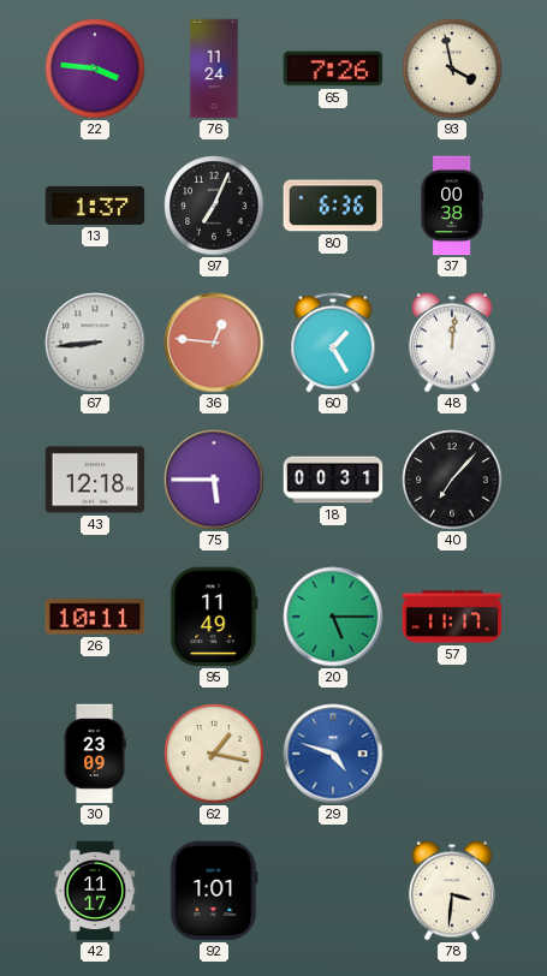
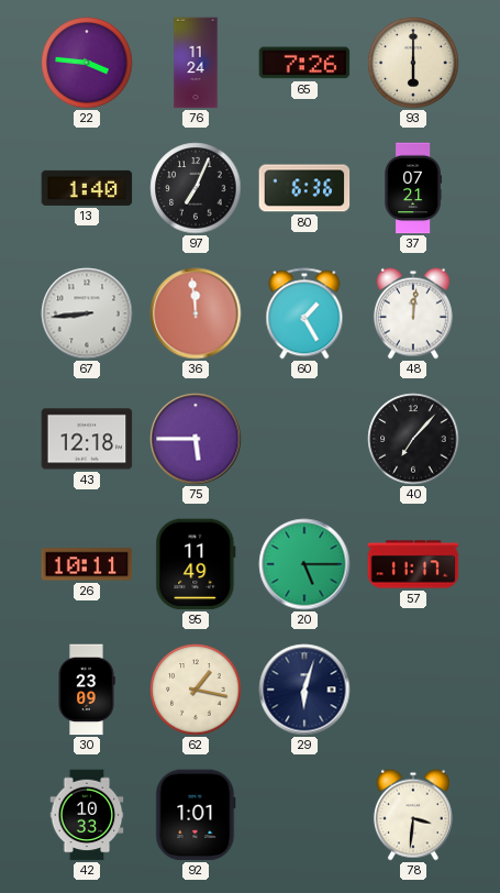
93: 3:58 -> 6:00 (413, 63)
13: 1:37 -> 1:40 (87, 188)
37: 00:38 -> 07:21 (413, 188)
36: 12:46 -> 11:59 (196, 313)
18: 00:31 -> none (333, 480)
29: 4:48 -> 6:03 (304, 690)
29 dial: blue -> navy (304, 690)
42: 11:17 -> 10:33 (87, 815)
